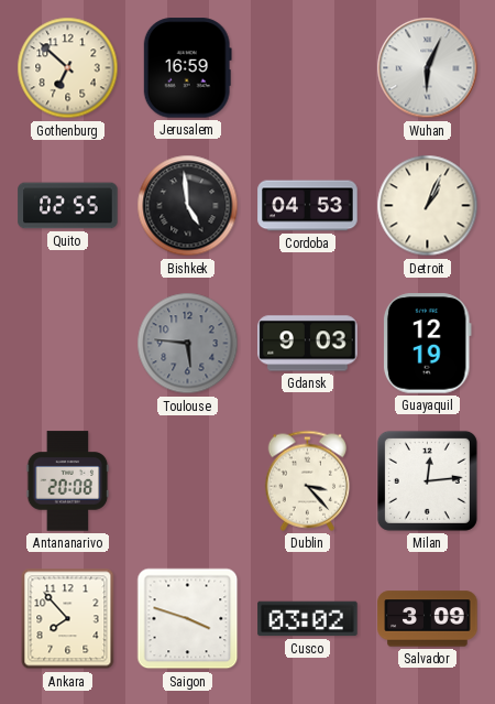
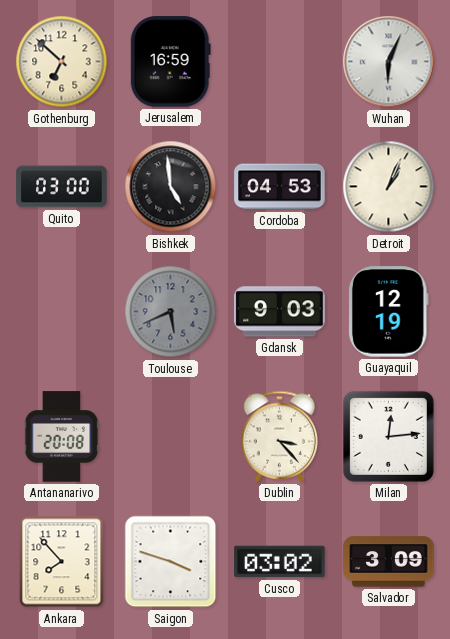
Quito: 02:55 -> 03:00 (62, 187)
Toulouse: 5:46 -> 5:41 (171, 312)
